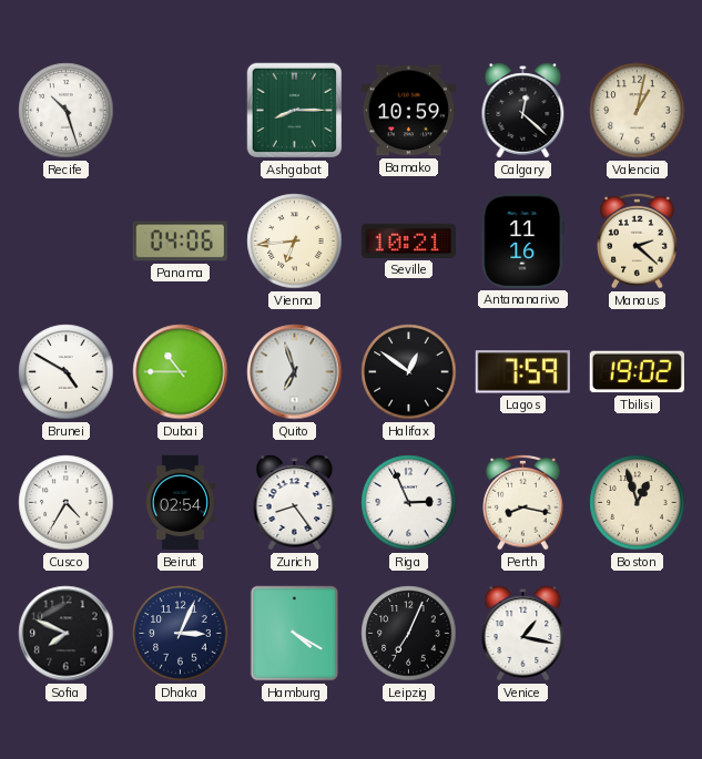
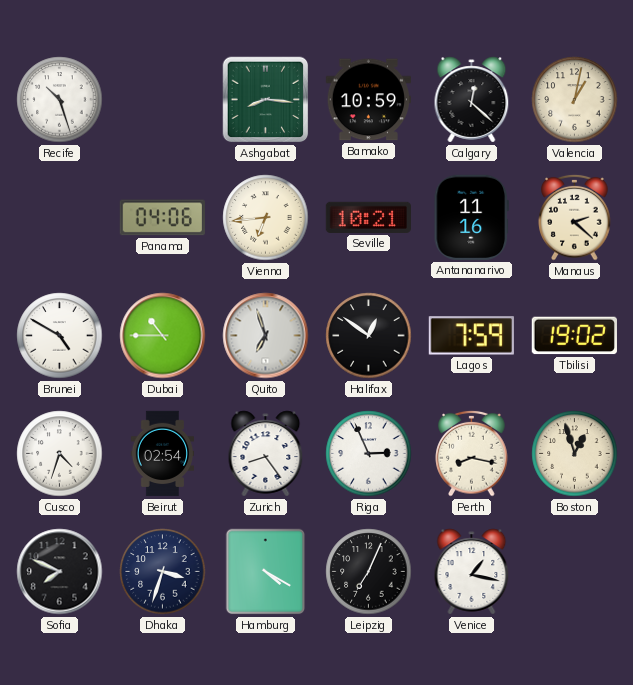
Ashgabat: 8:15 -> 8:16 (266, 100)
Cusco: 4:35 -> 4:33 (60, 454)
Dhaka: 3:04 -> 3:33 (163, 572)
